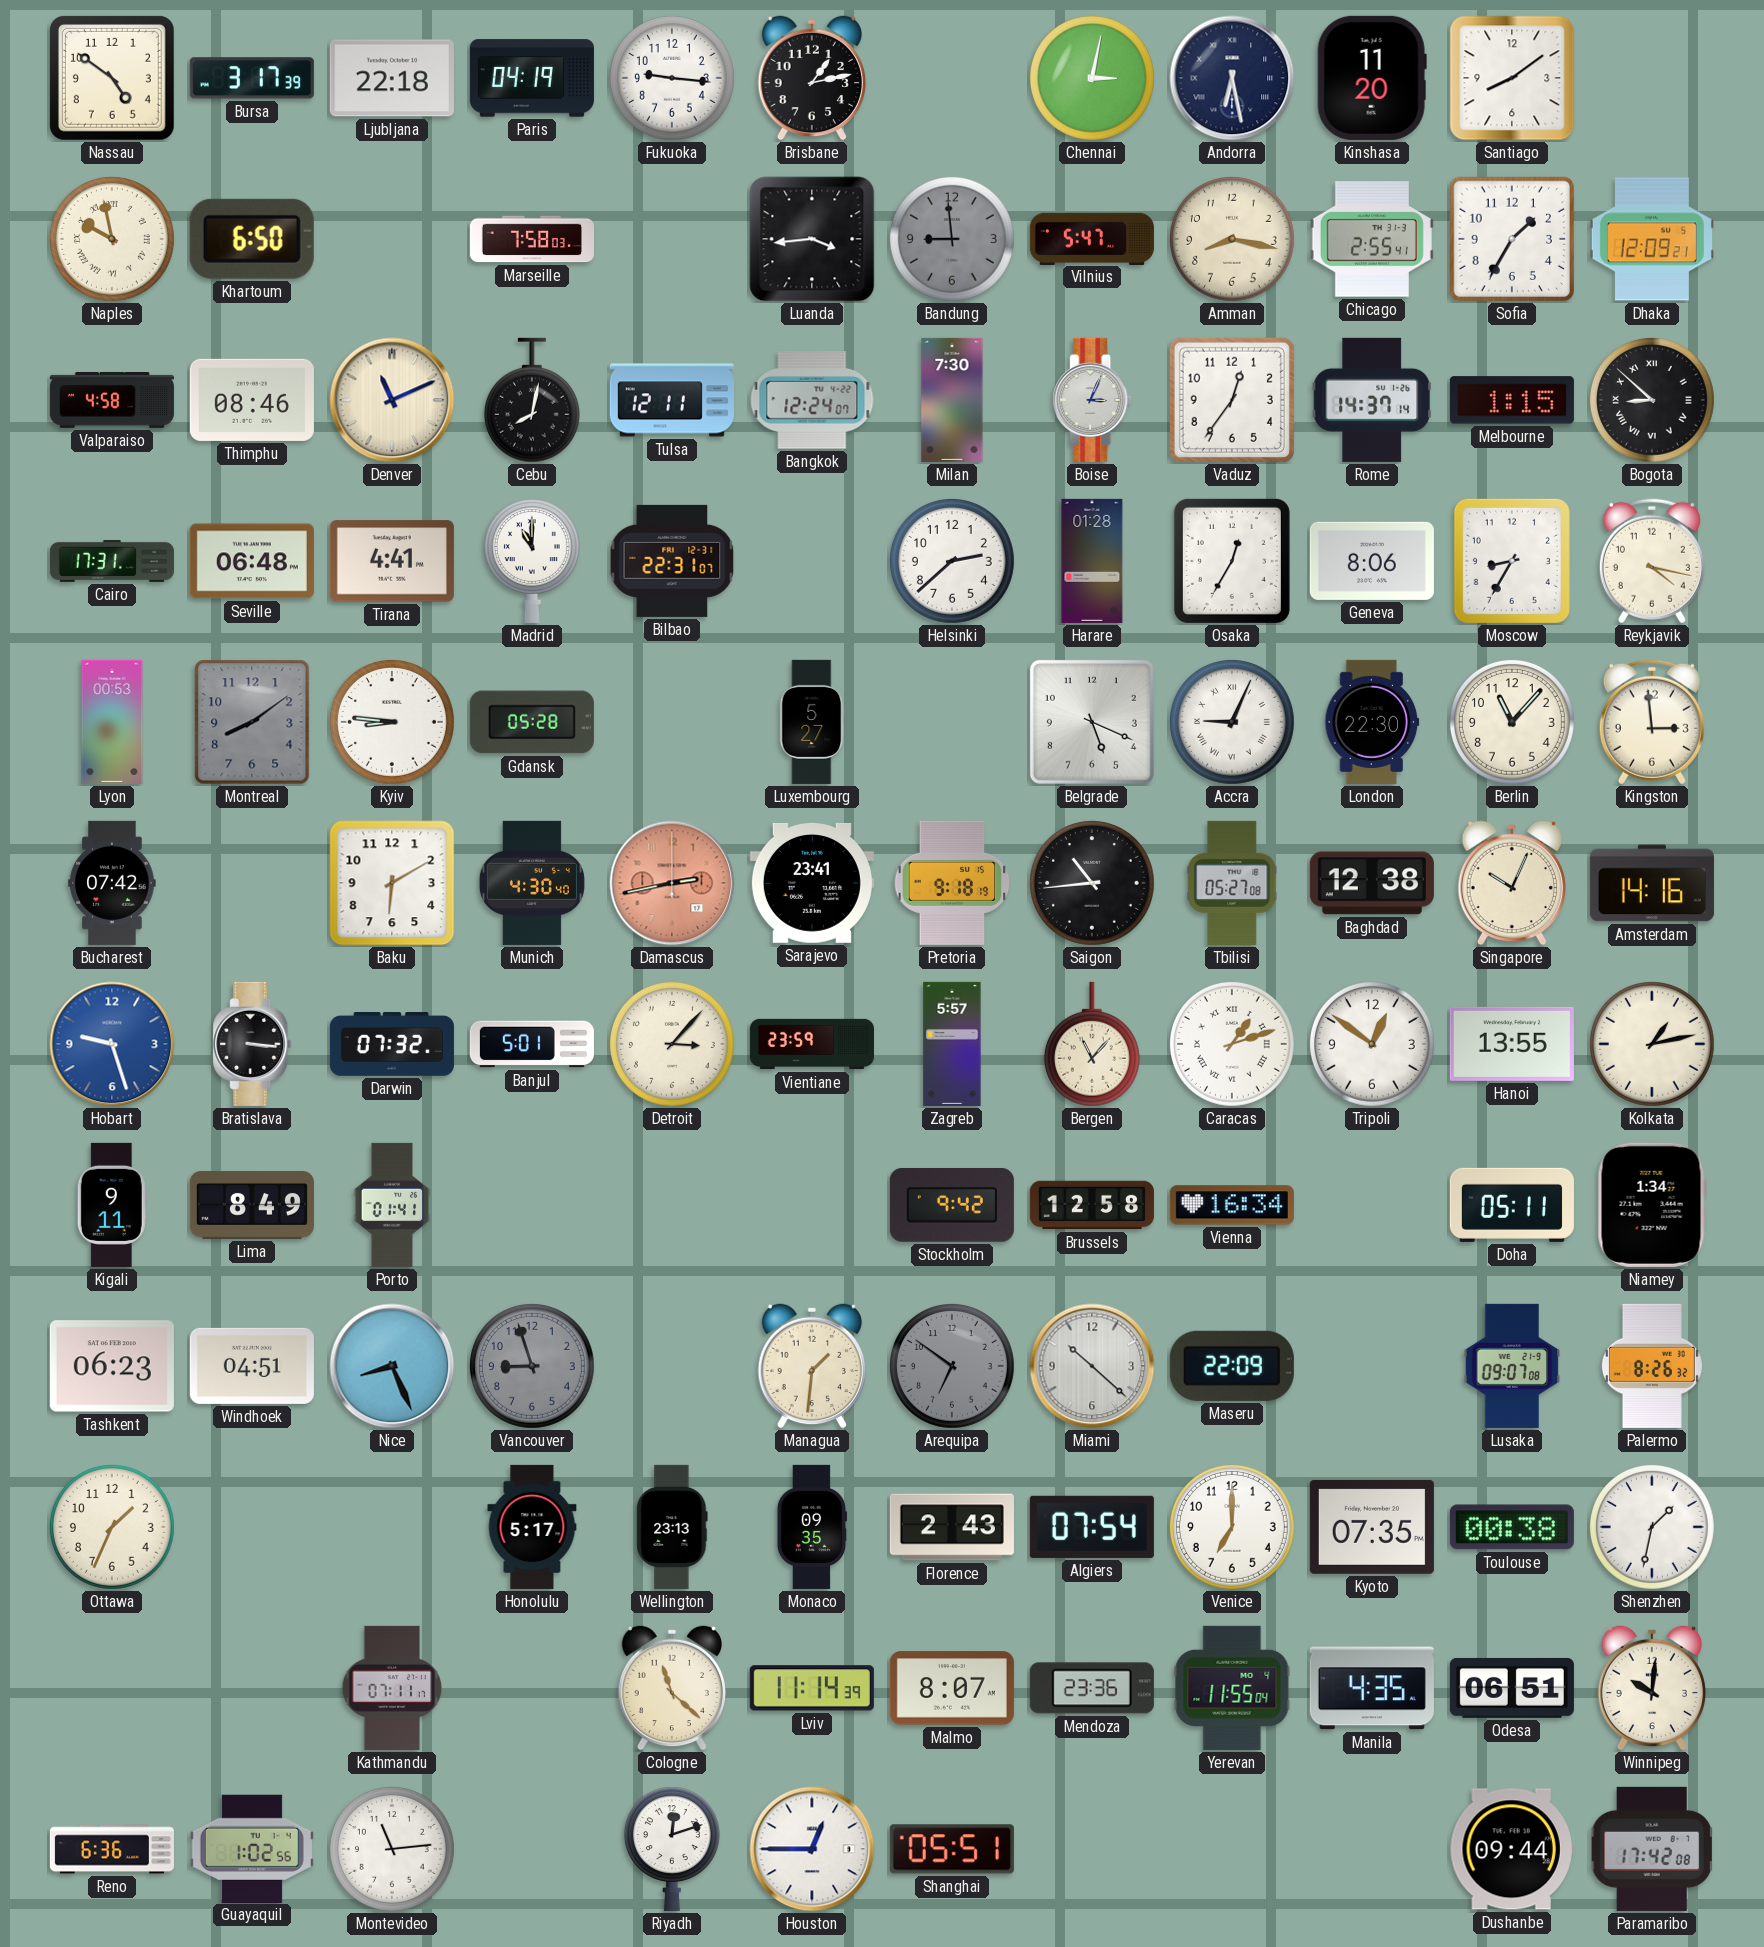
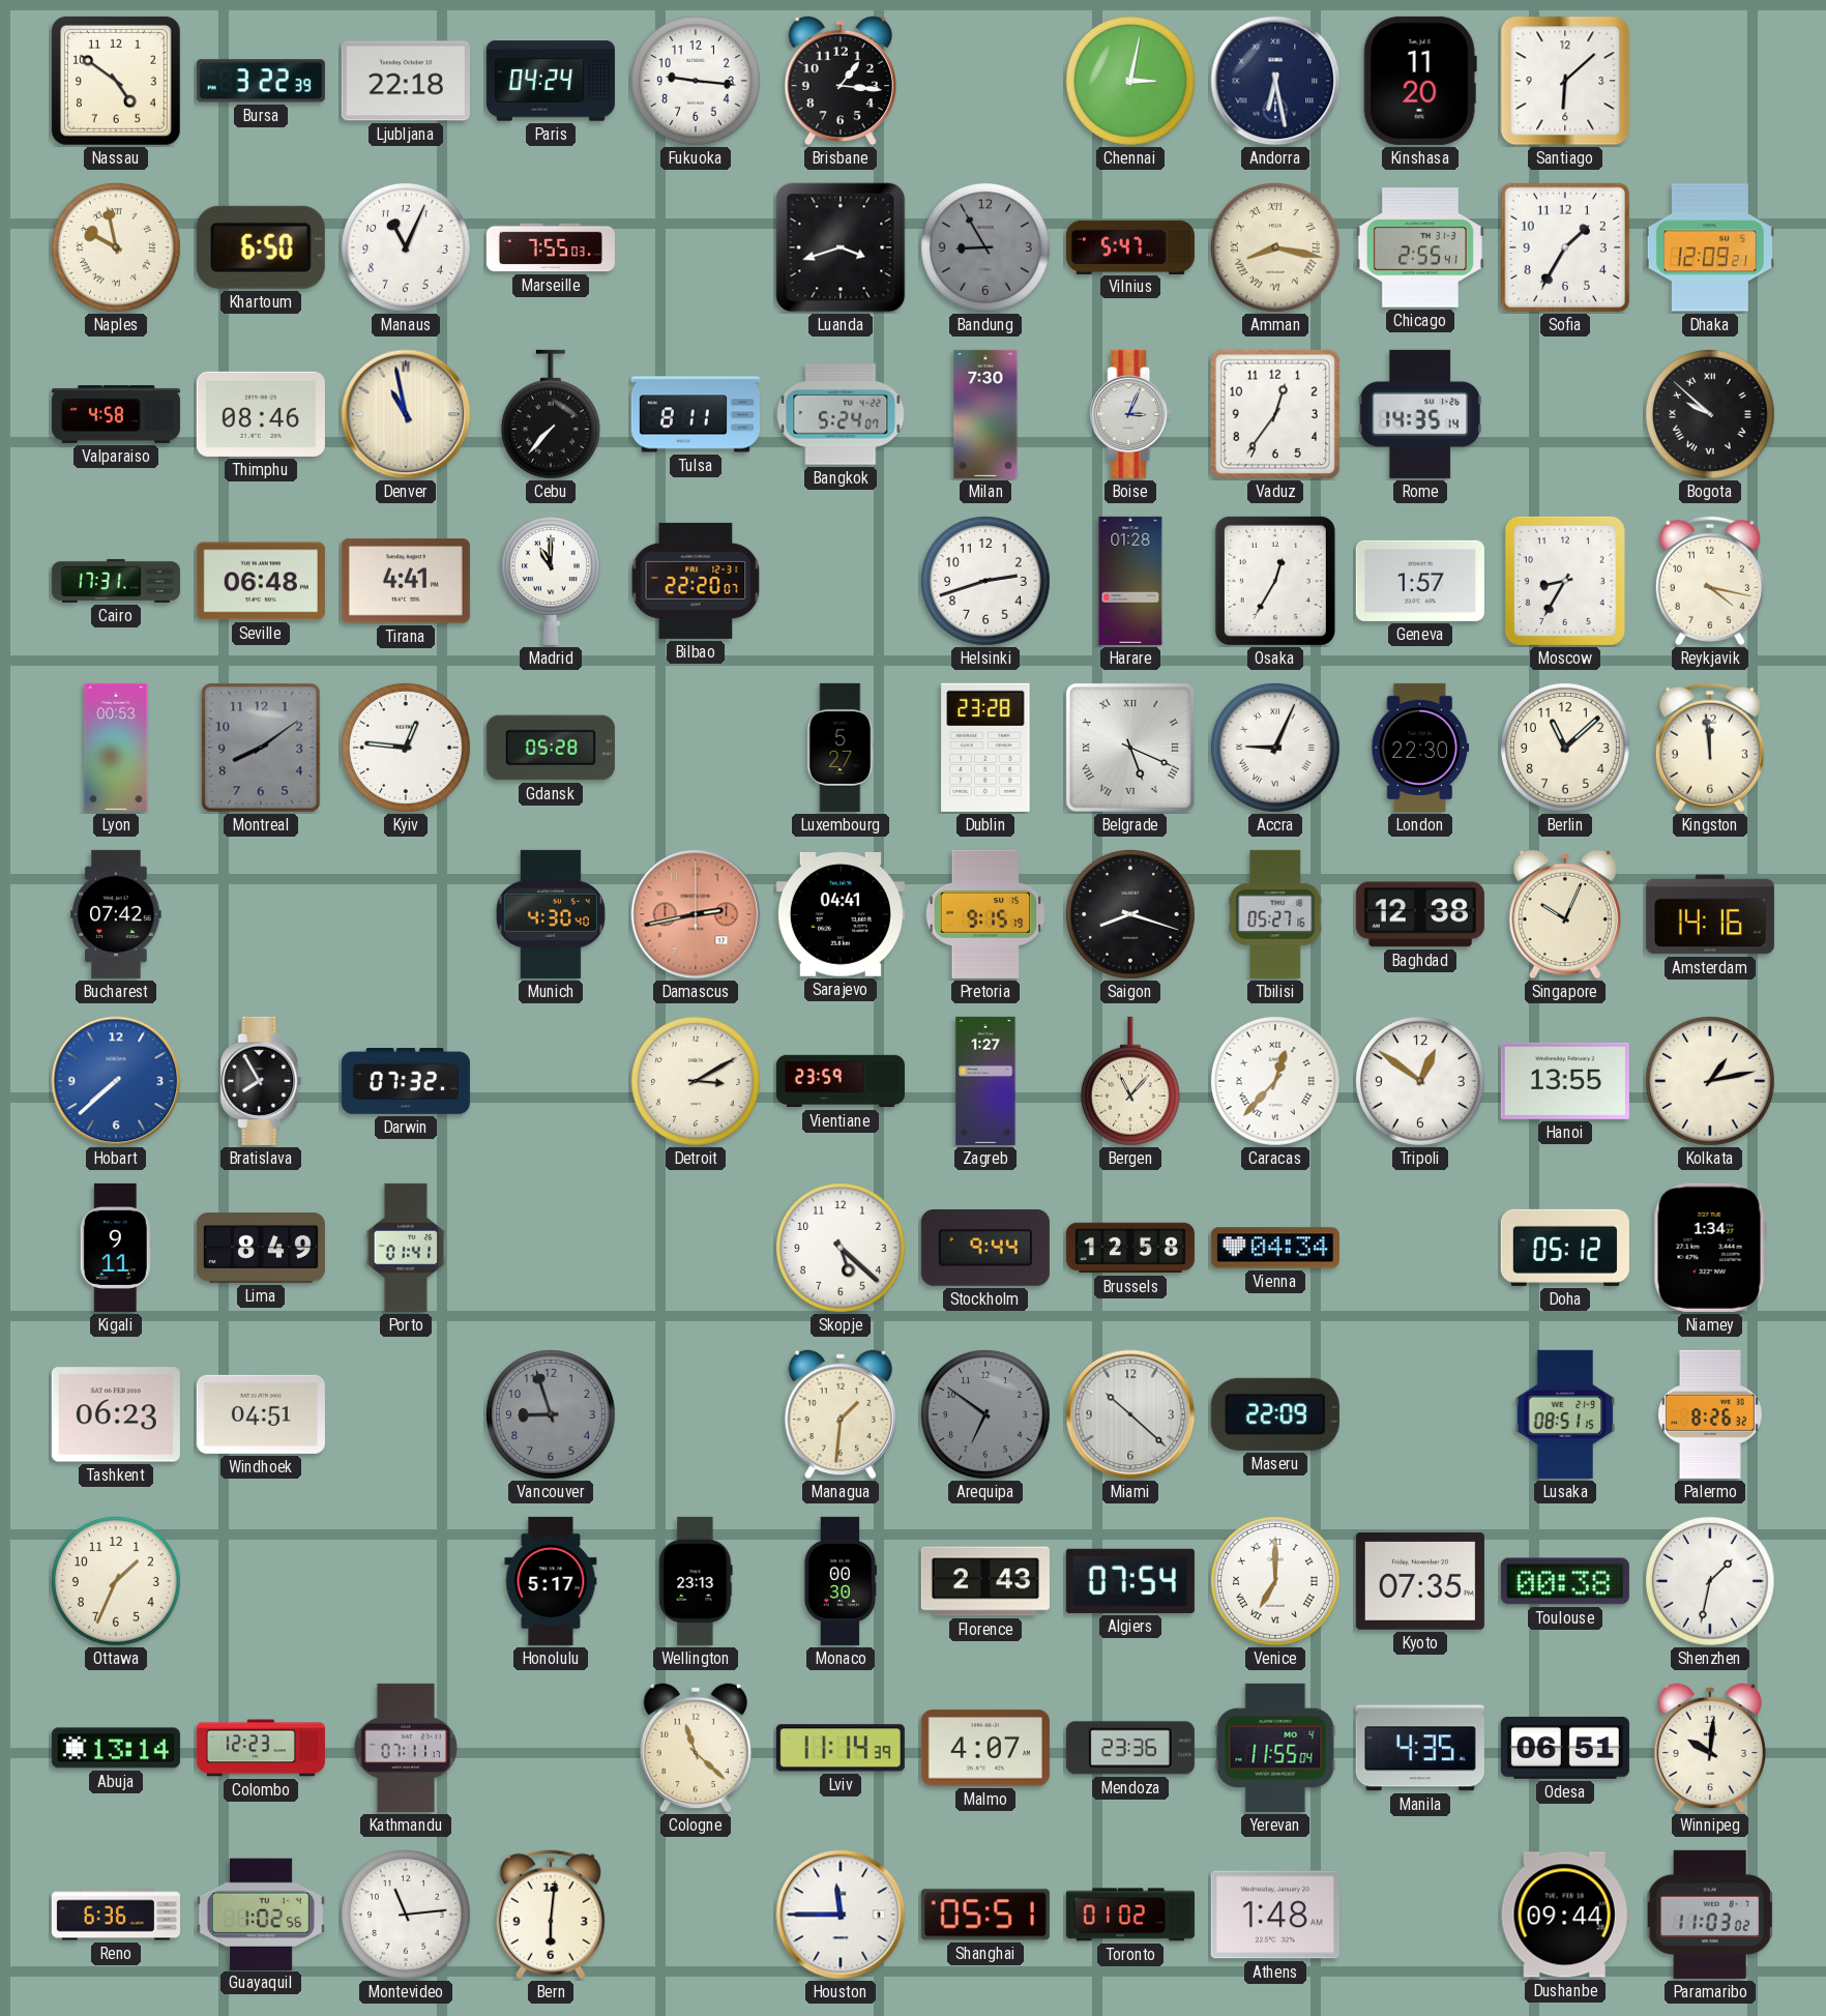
Bursa: 3:17 -> 3:22 (261, 81)
Paris: 04:19 -> 04:24 (551, 81)
Brisbane: 1:13 -> 1:16 (840, 81)
Santiago: 8:09 -> 6:08 (1565, 81)
Manaus: none -> 11:04 (406, 247)
Marseille: 7:58 -> 7:55 (551, 247)
Luanda: 3:44 -> 3:42 (841, 247)
Bandung: 8:59 -> 8:55 (985, 247)
Amman numerals: Arabic -> Roman (1275, 247)
Denver: 11:11 -> 10:58 (406, 414)
Cebu: 8:02 -> 7:37 (551, 414)
Tulsa: 12:11 -> 8:11 (696, 414)
Bangkok: 12:24 -> 5:24 (841, 414)
Rome: 14:37 -> 14:35 (1420, 414)
Melbourne: 1:15 -> none (1512, 400)
Bogota: 8:52 -> 9:52 (1710, 414)
Bilbao: 22:31 -> 22:20 (696, 581)
Helsinki: 2:38 -> 2:42 (985, 581)
Geneva: 8:06 -> 1:57 (1420, 581)
Kyiv: 8:46 -> 12:46 (406, 748)
Dublin: none -> 23:28 (985, 748)
Belgrade numerals: Arabic -> Roman (1130, 748)
Berlin: 11:07 -> 11:08 (1565, 748)
Kingston: 2:59 -> 11:59 (1710, 748)
Baku: 6:10 -> none (392, 883)
Sarajevo: 23:41 -> 04:41 (841, 914)
Pretoria: 9:18 -> 9:15 (985, 914)
Saigon: 10:44 -> 8:18 (1130, 914)
Tbilisi: 05:27:08 -> 05:27:16 (1275, 914)
Hobart: 9:27 -> 7:38 (116, 1081)
Bratislava: 3:16 -> 7:55 (261, 1081)
Banjul: 5:01 -> none (532, 1044)
Detroit: 3:07 -> 3:10 (696, 1081)
Zagreb: 5:57 -> 1:27 (985, 1081)
Caracas: 1:12 -> 12:37 (1275, 1081)
Skopje: none -> 5:22 (841, 1248)
Stockholm: 9:42 -> 9:44 (985, 1248)
Vienna: 16:34 -> 04:34 (1275, 1248)
Doha: 05:11 -> 05:12 (1565, 1248)
Nice: 8:26 -> none (392, 1366)
Lusaka: 09:07 -> 08:51 (1565, 1414)
Monaco: 09:35 -> 00:30 (840, 1581)
Venice numerals: Arabic -> Roman (1275, 1581)
Abuja: none -> 13:14 (116, 1748)
Colombo: none -> 12:23 (261, 1748)
Malmo: 8:07 -> 4:07 (985, 1748)
Bern: none -> 6:01 (551, 1915)
Riyadh: 12:12 -> none (672, 1849)
Houston: 12:45 -> 11:45 (841, 1915)
Toronto: none -> 01:02 (1130, 1915)
Athens: none -> 1:48 (1275, 1915)
Paramaribo: 17:42 -> 11:03 (1710, 1915)
